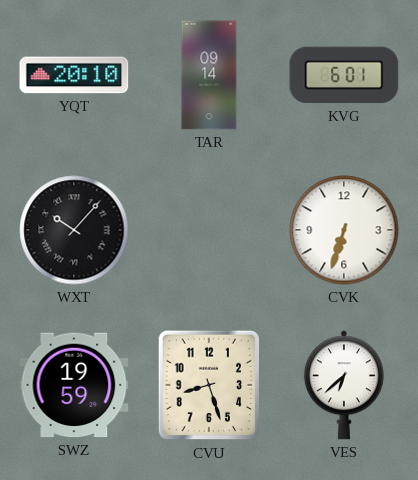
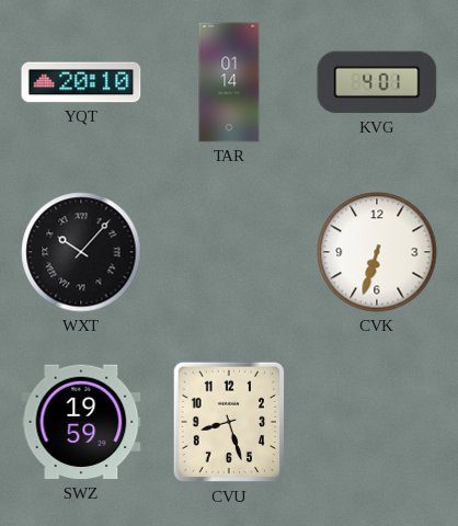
TAR: 09:14 -> 01:14 (229, 82)
KVG: 6:01 -> 4:01 (377, 82)
VES: 6:38 -> none (344, 385)
